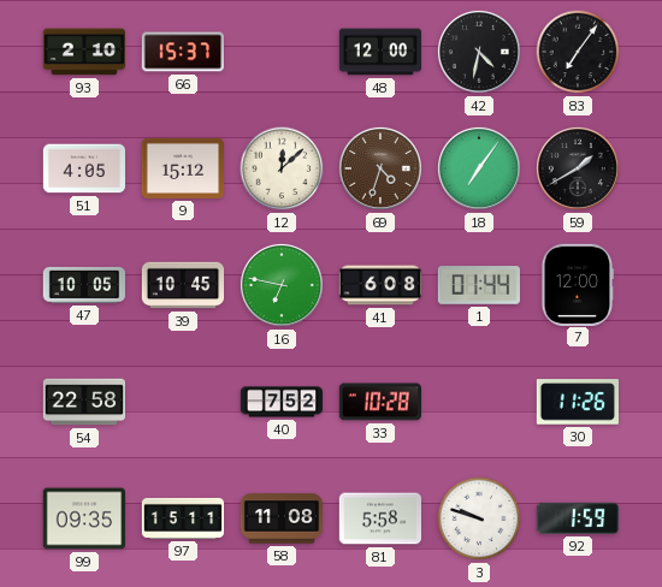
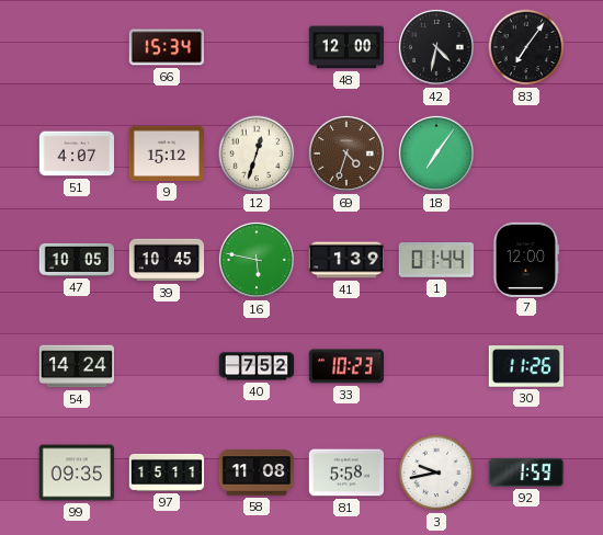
93: 2:10 -> none (83, 52)
66: 15:37 -> 15:34 (166, 47)
51: 4:05 -> 4:07 (77, 153)
12: 12:08 -> 12:33 (257, 153)
59: 1:40 -> none (578, 168)
16: 6:47 -> 5:47 (257, 260)
41: 6:08 -> 1:39 (346, 260)
54: 22:58 -> 14:24 (77, 366)
33: 10:28 -> 10:23 (345, 366)
3: 9:48 -> 9:43 (436, 473)
